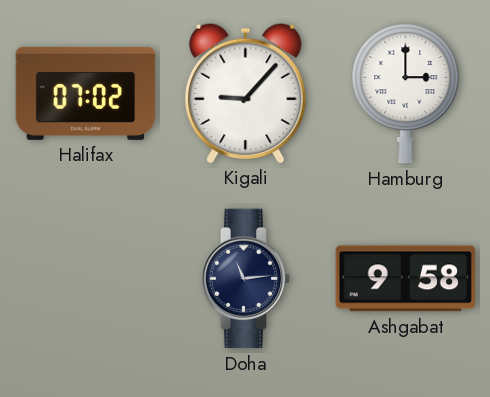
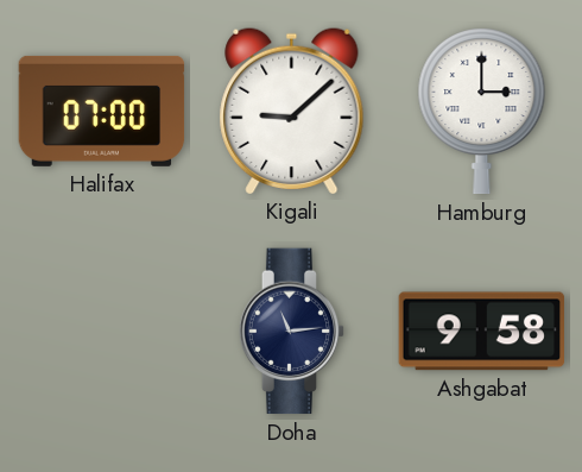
Halifax: 07:02 -> 07:00 (102, 111)
Kigali: 9:07 -> 9:08 (292, 111)
